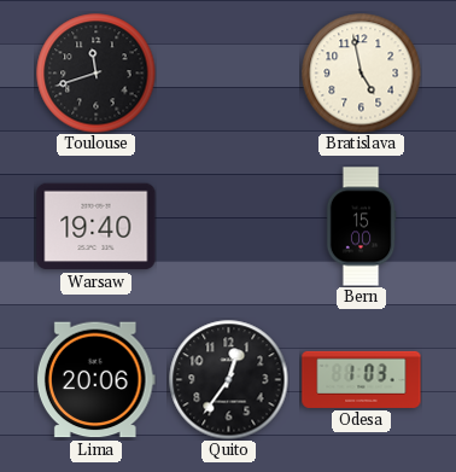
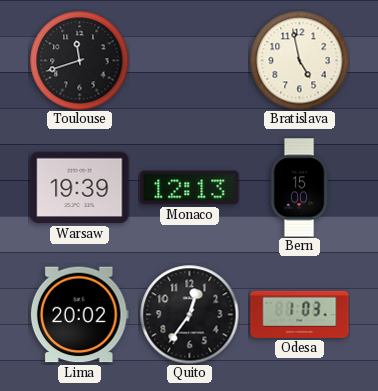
Warsaw: 19:40 -> 19:39 (80, 188)
Monaco: none -> 12:13 (190, 188)
Lima: 20:06 -> 20:02 (79, 315)
